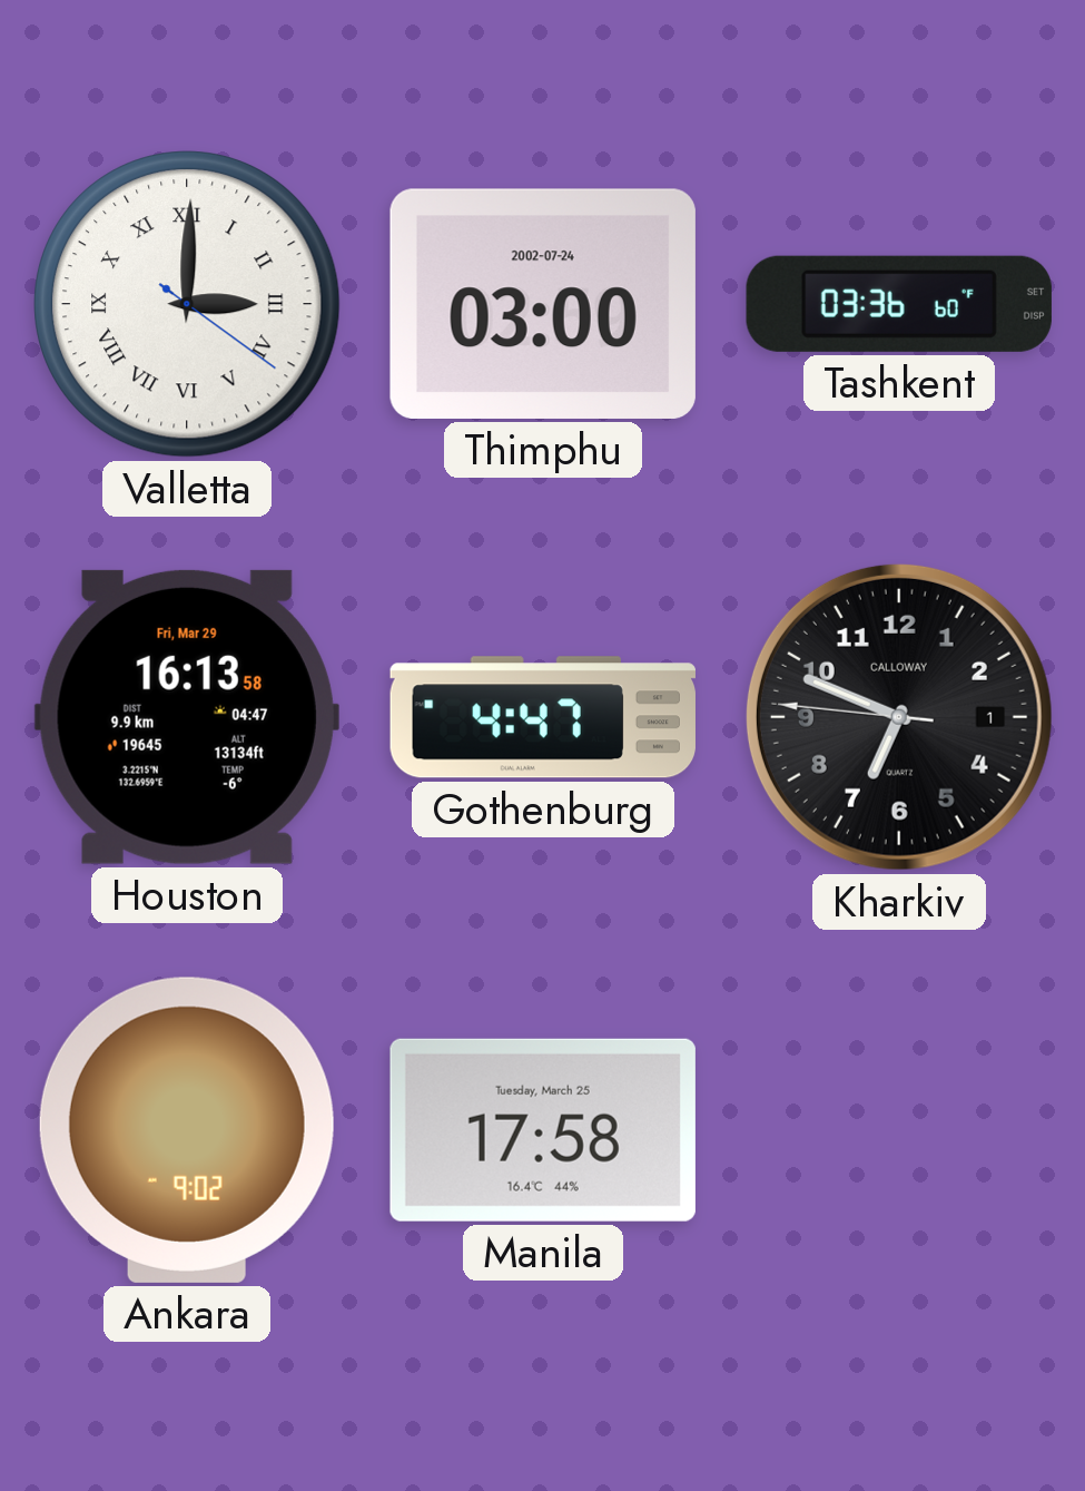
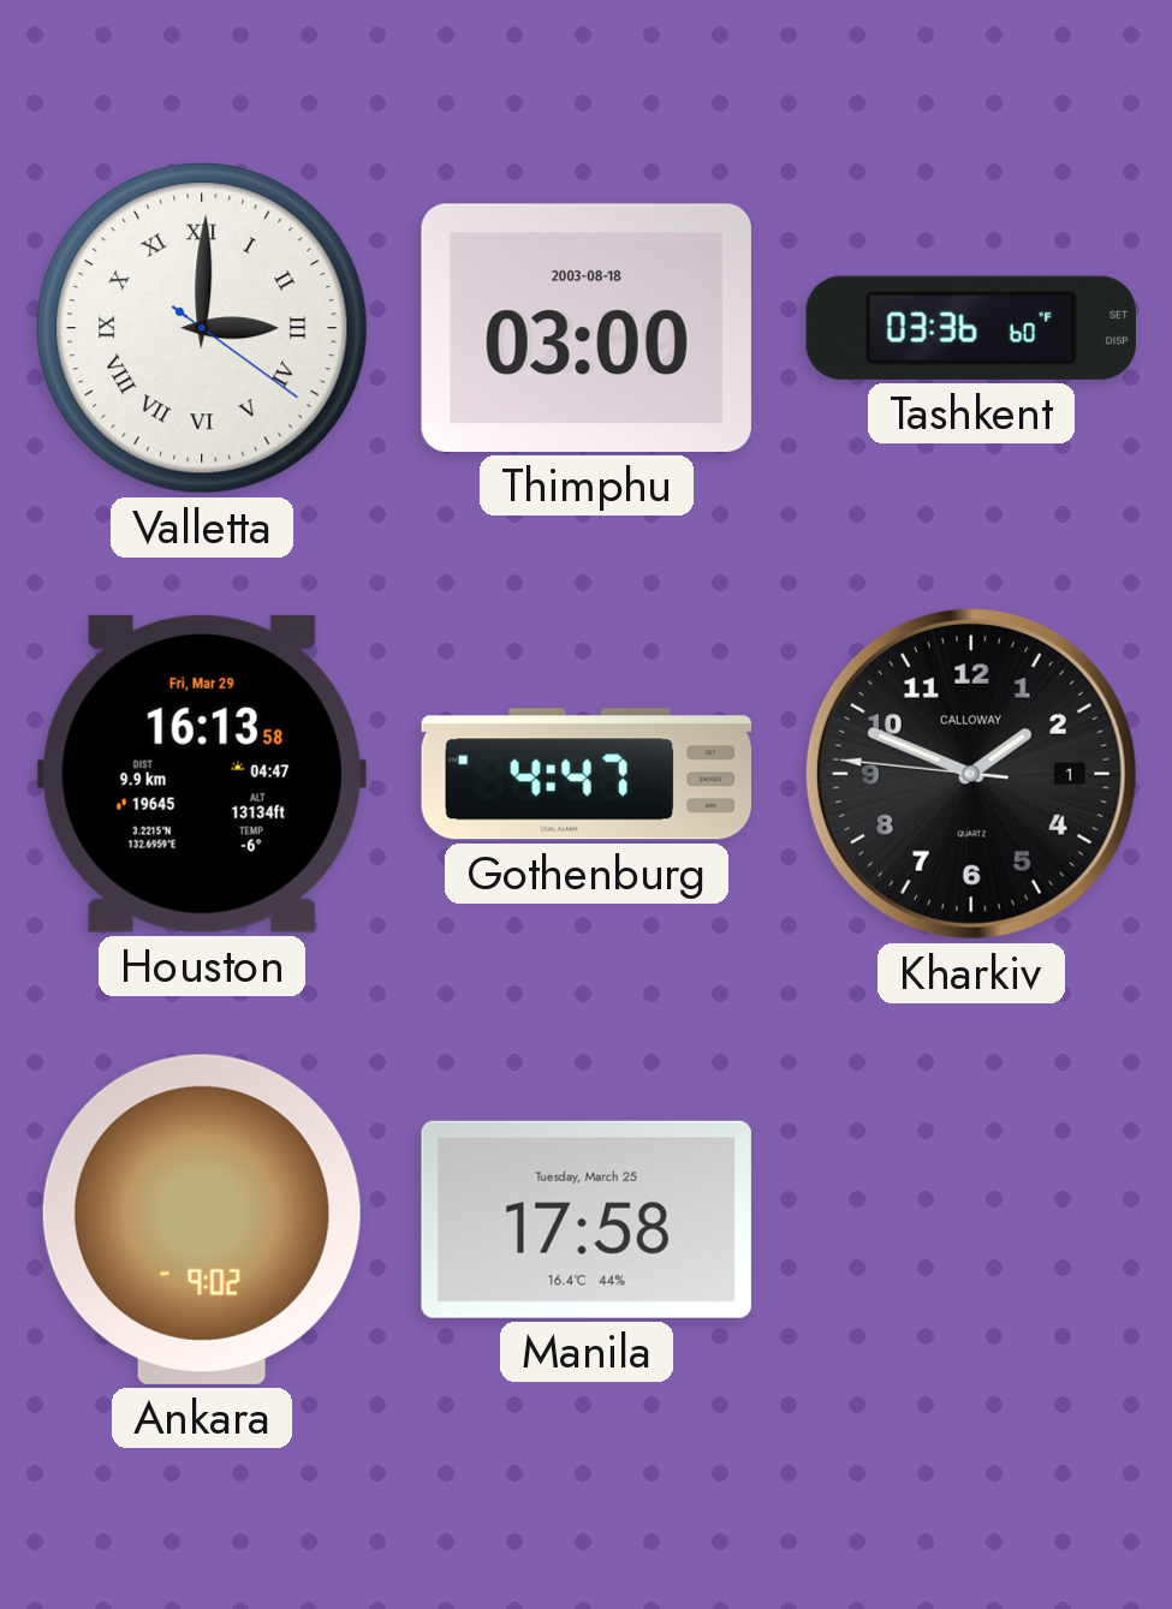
Thimphu date: 2002-07-24 -> 2003-08-18 (587, 328)
Kharkiv: 6:48 -> 1:48 (971, 774)
